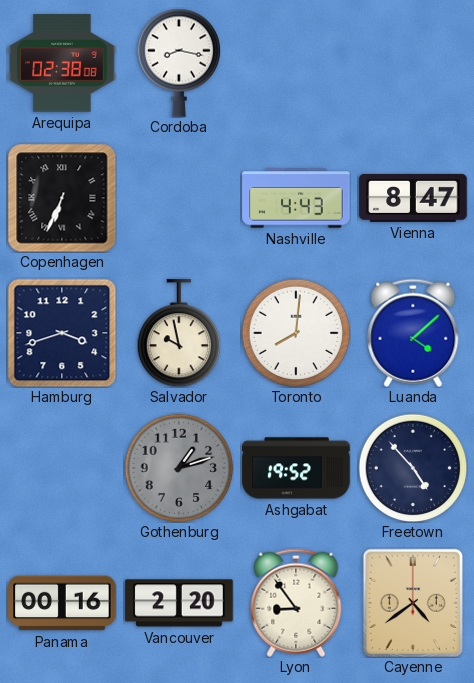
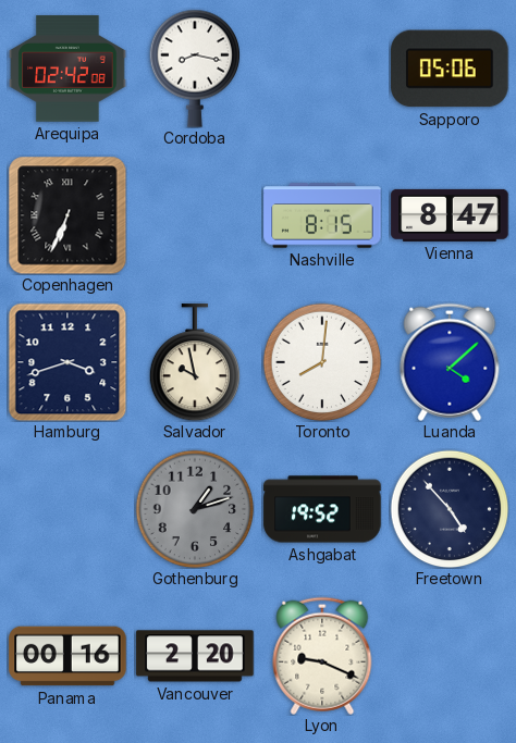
Arequipa: 02:38 -> 02:42 (67, 69)
Sapporo: none -> 05:06 (450, 69)
Nashville: 4:43 -> 8:15 (322, 215)
Lyon: 8:54 -> 9:19 (322, 656)
Cayenne: 4:39 -> none (412, 603)
